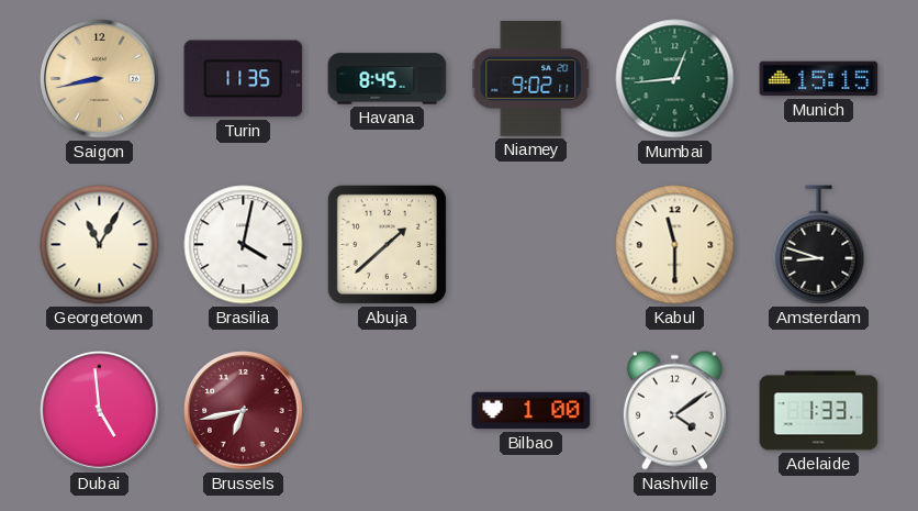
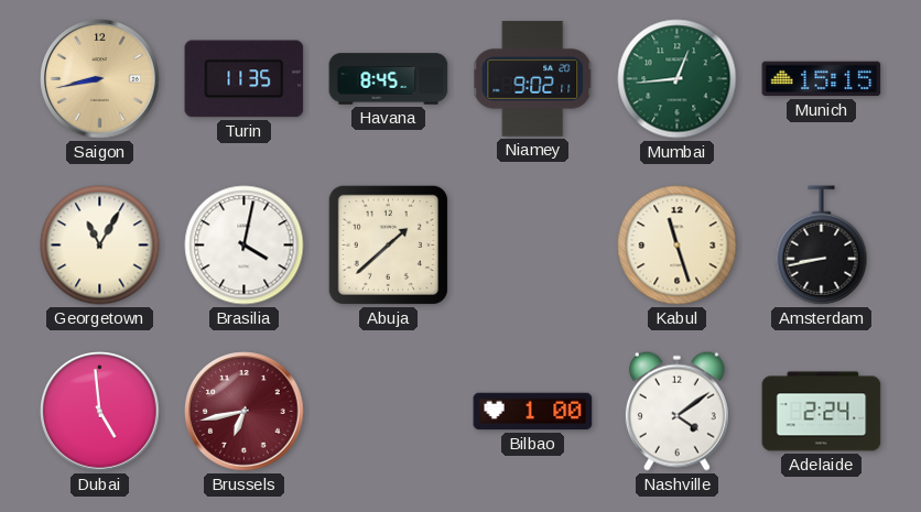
Kabul: 11:30 -> 11:27 (678, 246)
Amsterdam: 8:48 -> 8:43 (822, 246)
Adelaide: 1:33 -> 2:24 (822, 412)
